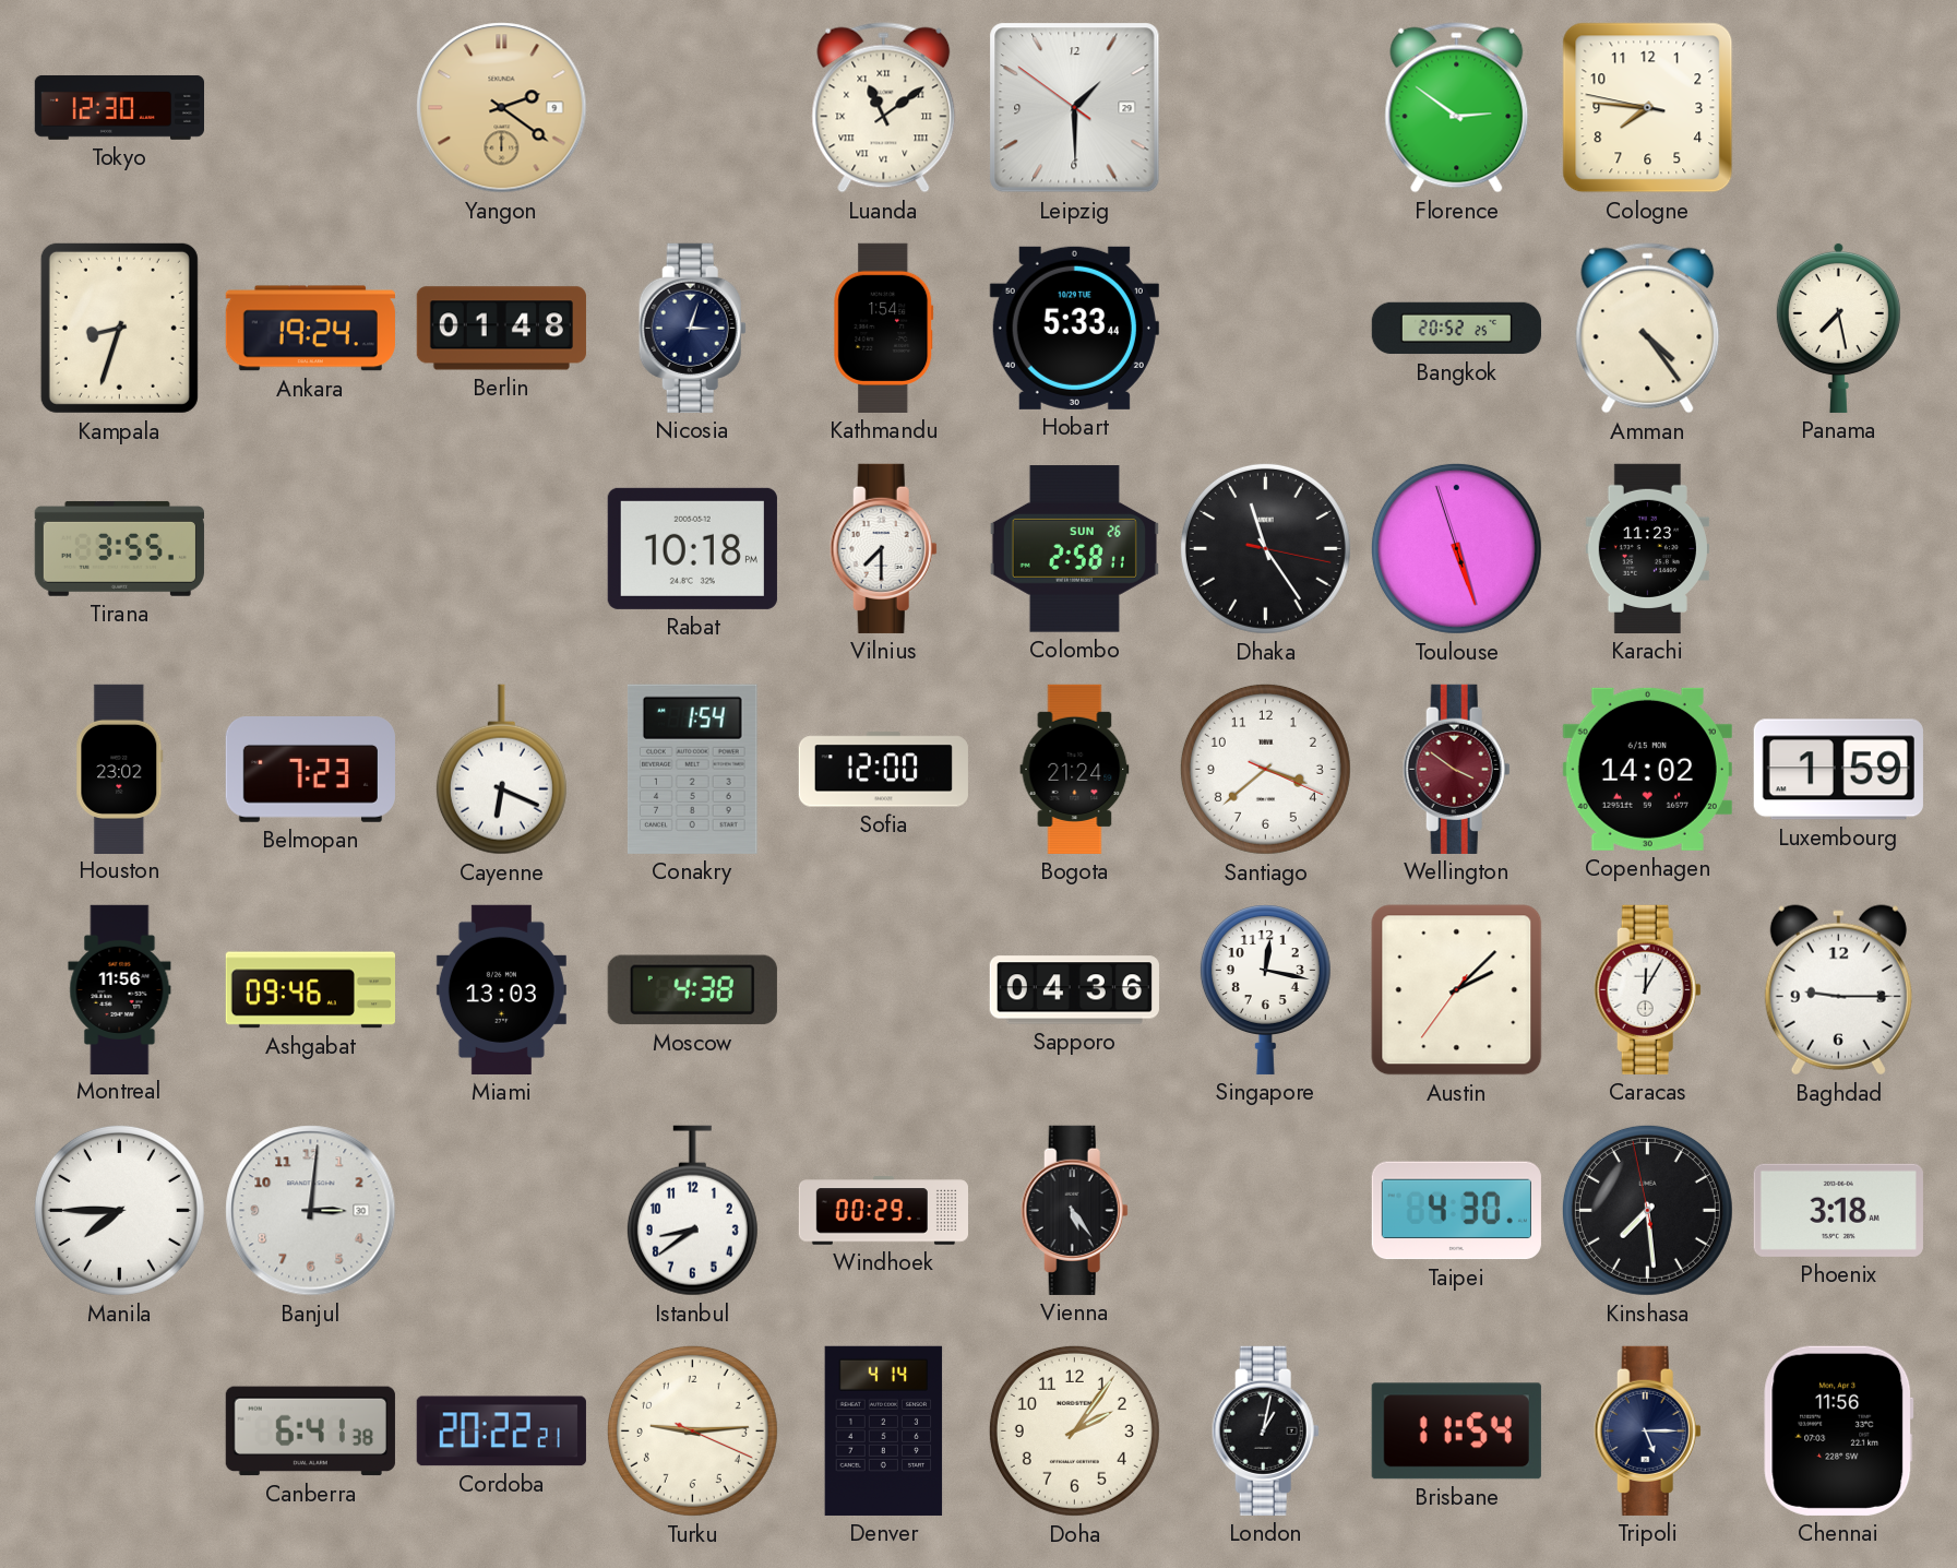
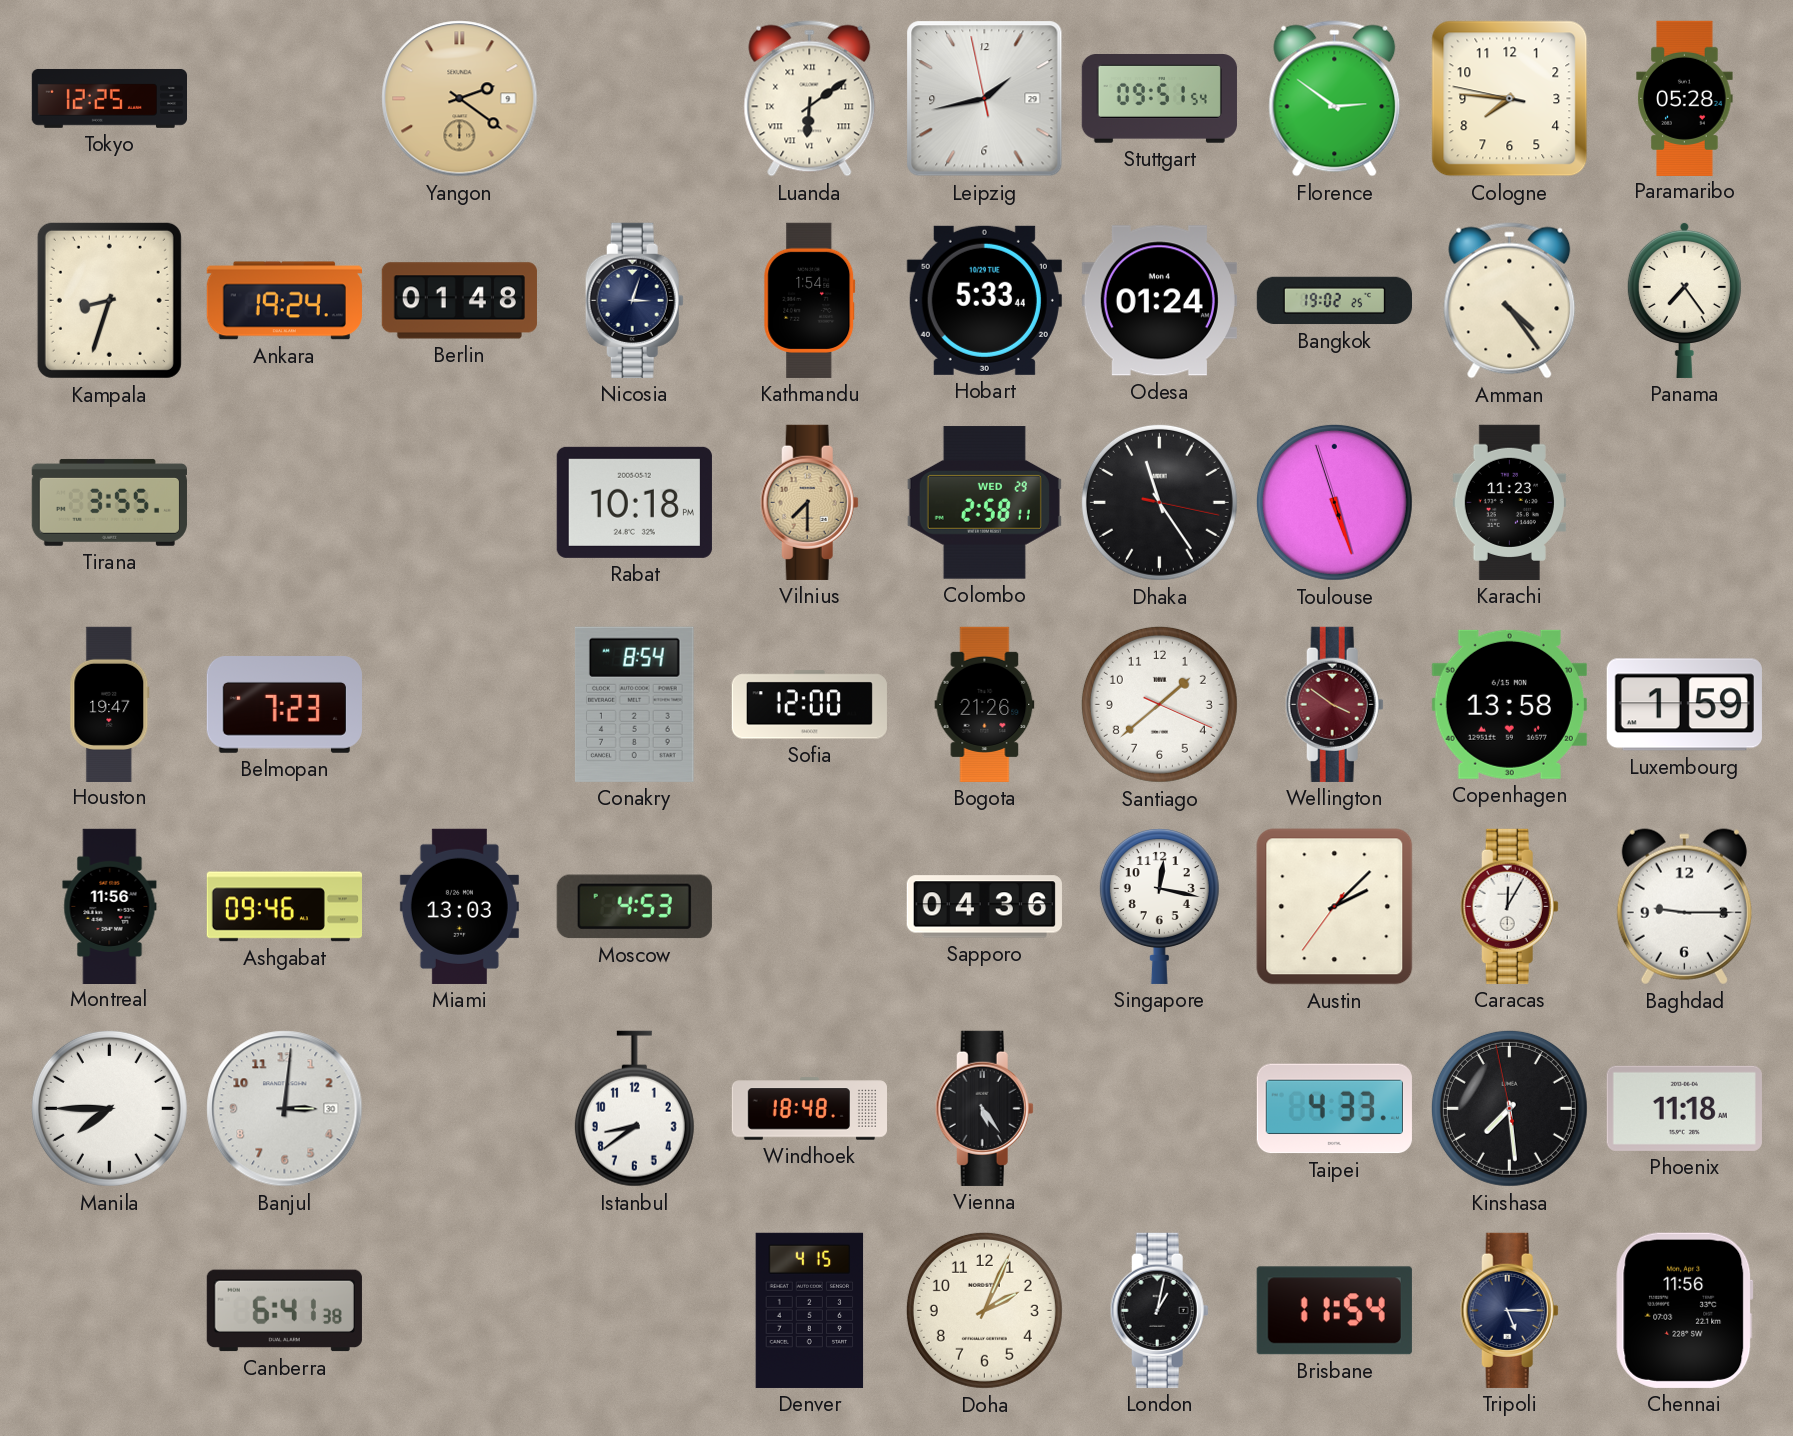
Tokyo: 12:30 -> 12:25 (109, 98)
Luanda: 11:09 -> 6:09 (810, 99)
Leipzig: 1:29 -> 1:42 (985, 99)
Stuttgart: none -> 09:51 (1159, 99)
Paramaribo: none -> 05:28 (1685, 98)
Odesa: none -> 01:24 (1159, 301)
Bangkok: 20:52 -> 19:02 (1334, 301)
Panama: 7:28 -> 7:24 (1684, 300)
Vilnius dial: white -> champagne (809, 502)
Colombo date: SUN 26 -> WED 29 (984, 503)
Houston: 23:02 -> 19:47 (110, 704)
Cayenne: 6:19 -> none (501, 770)
Conakry: 1:54 -> 8:54 (634, 704)
Bogota: 21:24 -> 21:26 (985, 704)
Santiago: 3:38 -> 1:38 (1159, 704)
Copenhagen: 14:02 -> 13:58 (1509, 704)
Moscow: 4:38 -> 4:53 (634, 907)
Windhoek: 00:29 -> 18:48 (809, 1109)
Taipei: 4:30 -> 4:33 (1334, 1109)
Phoenix: 3:18 -> 11:18 (1684, 1108)
Cordoba: 20:22 -> none (501, 1432)
Turku: 9:14 -> none (692, 1430)
Denver: 4:14 -> 4:15 (810, 1310)
Doha: 2:06 -> 2:04 (984, 1310)
